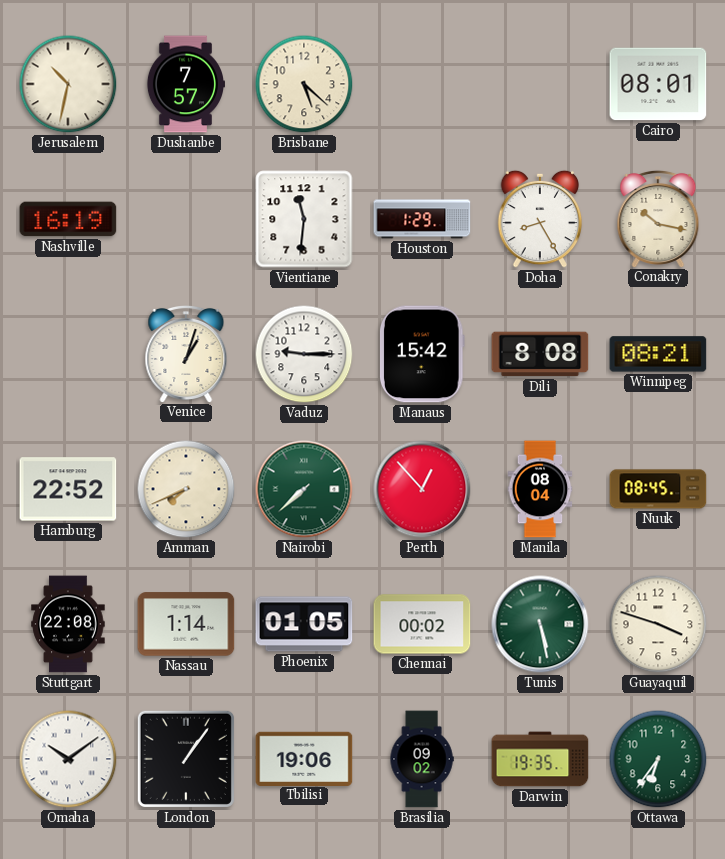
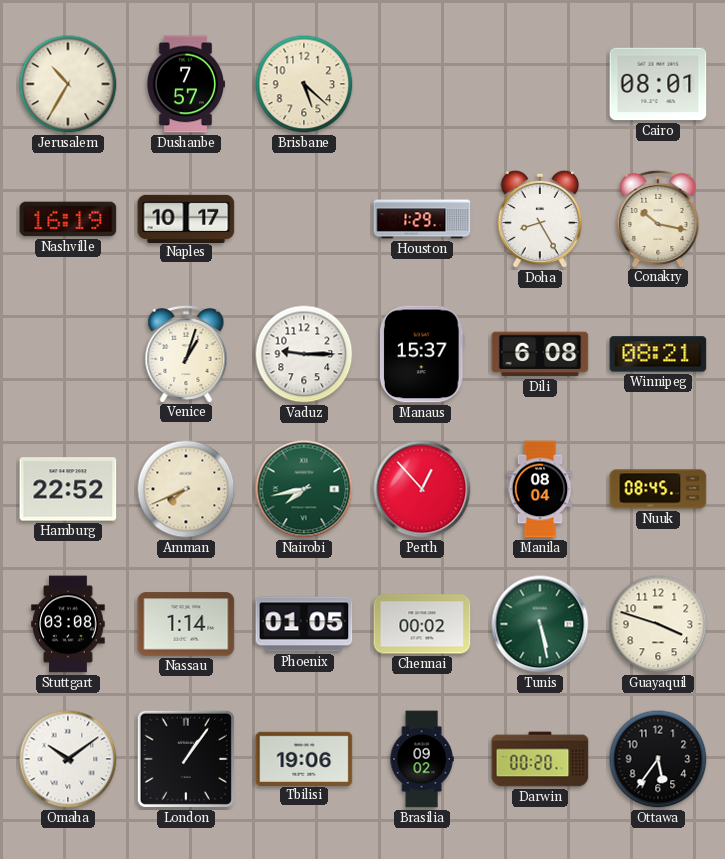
Jerusalem: 10:32 -> 10:35 (68, 84)
Naples: none -> 10:17 (186, 218)
Vientiane: 11:31 -> none (304, 219)
Manaus: 15:42 -> 15:37 (422, 354)
Dili: 8:08 -> 6:08 (540, 354)
Nairobi: 7:38 -> 7:43 (304, 489)
Stuttgart: 22:08 -> 03:08 (68, 624)
Darwin: 19:35 -> 00:20 (540, 759)
Ottawa: 6:36 -> 5:36 (658, 759)
Ottawa dial: green -> black (658, 759)
